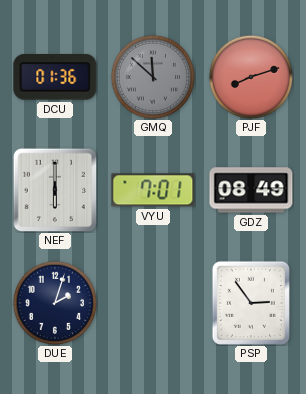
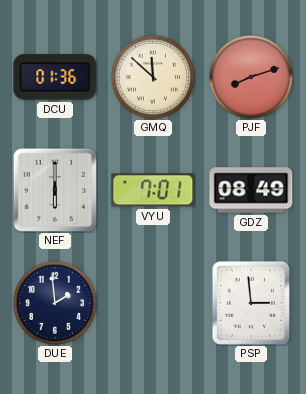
GMQ dial: grey -> cream (152, 76)
DUE: 2:03 -> 1:59 (54, 302)
PSP: 2:54 -> 2:59 (251, 303)
